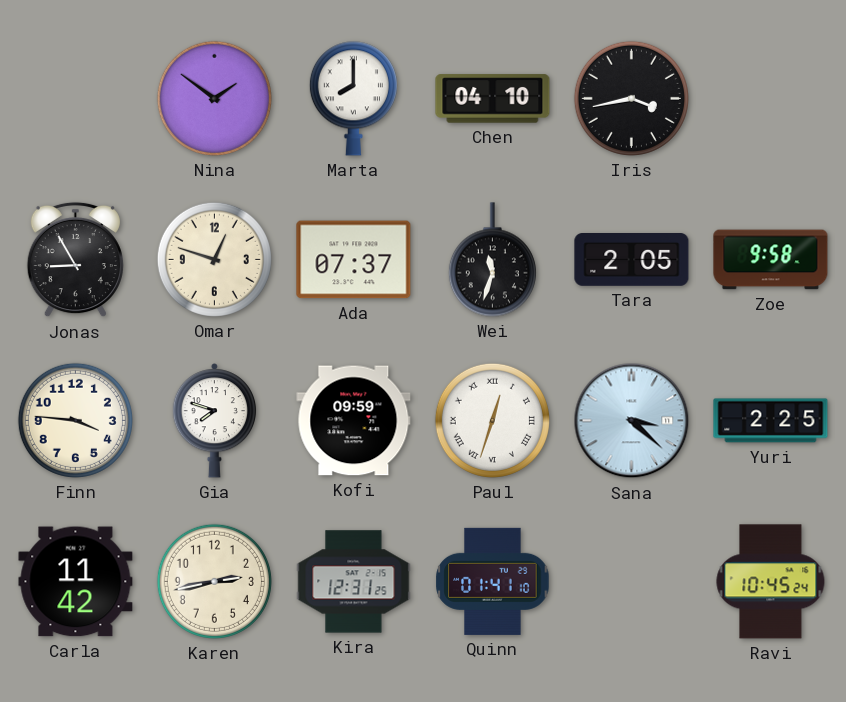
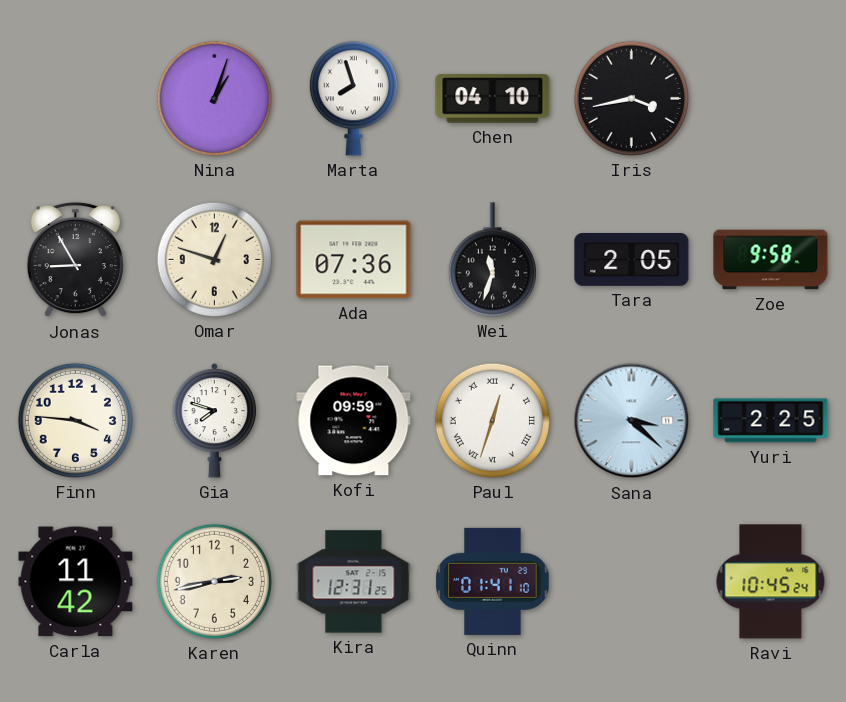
Nina: 1:51 -> 1:03 (214, 98)
Marta: 8:00 -> 7:57 (353, 99)
Ada: 07:37 -> 07:36 (354, 260)
